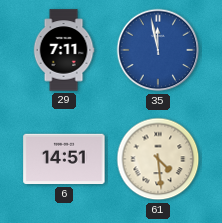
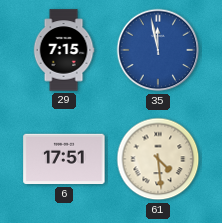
29: 7:11 -> 7:15 (64, 50)
6: 14:51 -> 17:51 (64, 159)
